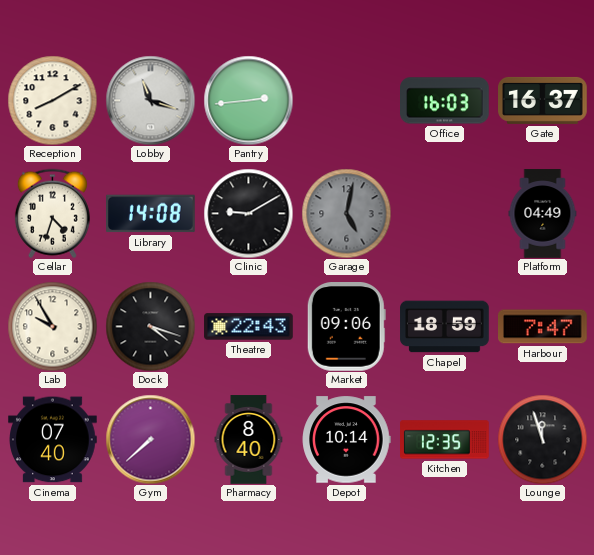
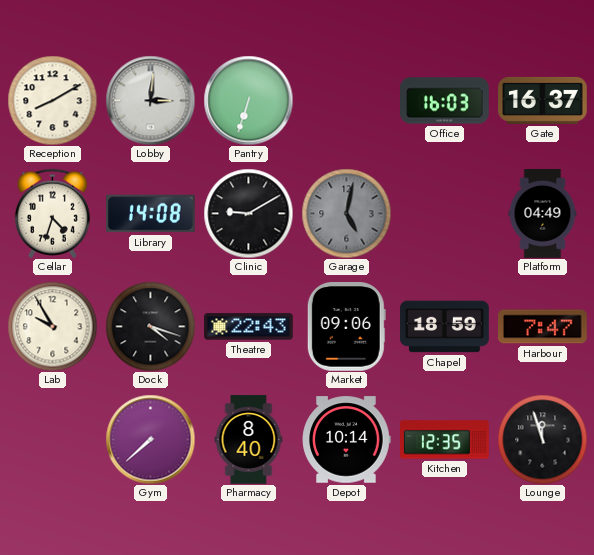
Lobby: 11:18 -> 3:01 (150, 100)
Pantry: 2:44 -> 6:33 (248, 100)
Cinema: 07:40 -> none (53, 440)
